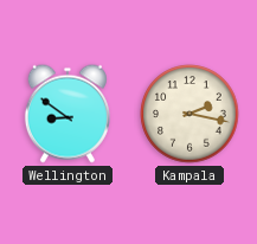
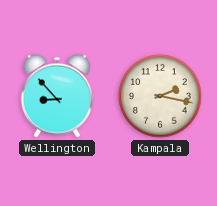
Wellington: 8:51 -> 8:53 (57, 96)
